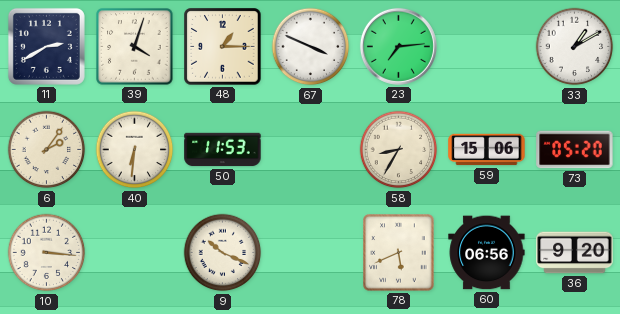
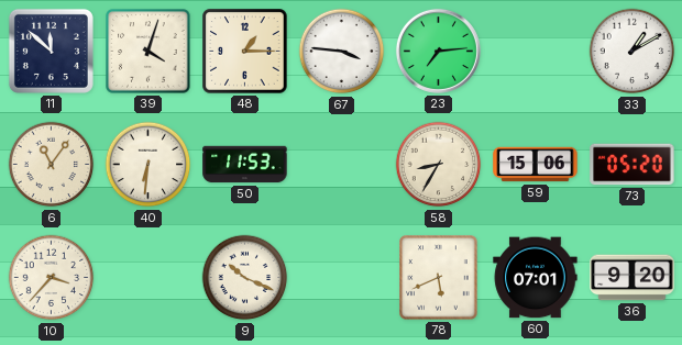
11: 2:40 -> 11:52 (51, 51)
67: 3:49 -> 3:46 (342, 52)
6: 2:06 -> 11:06 (52, 165)
10: 3:16 -> 3:37 (52, 278)
60: 06:56 -> 07:01 (536, 278)
